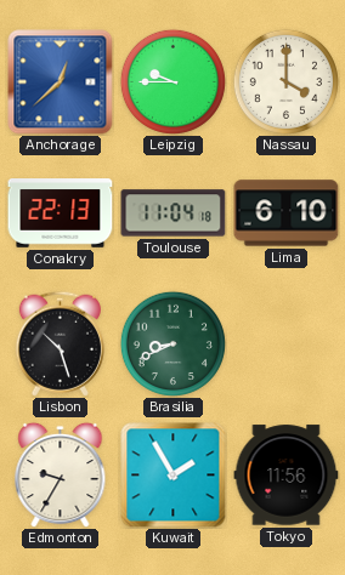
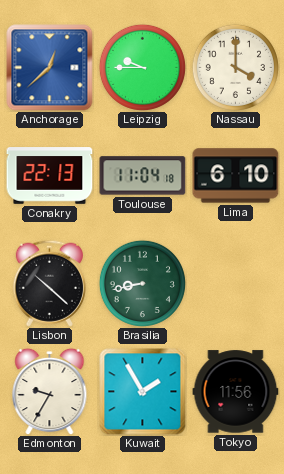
Lisbon: 10:27 -> 10:22 (49, 283)
Brasilia: 8:41 -> 8:43 (142, 283)
